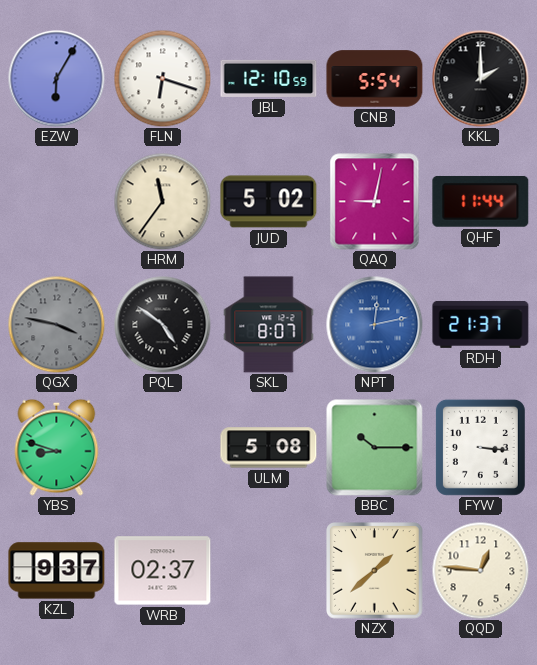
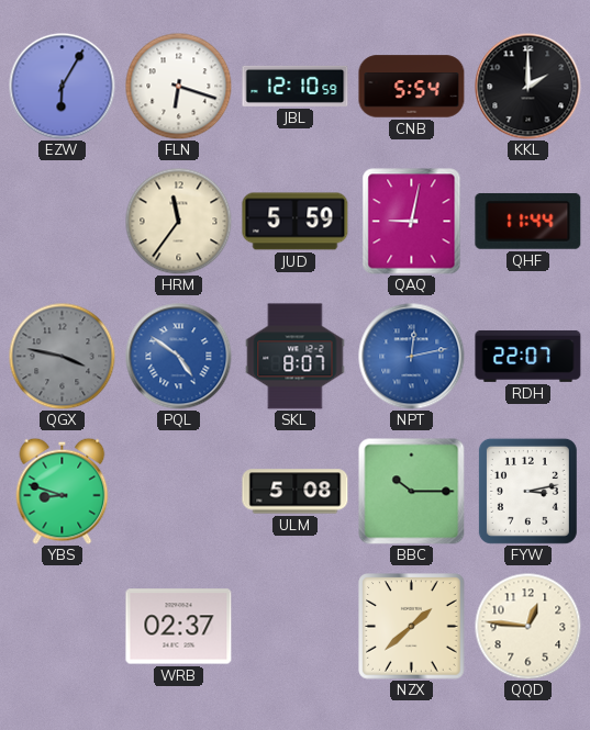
JUD: 5:02 -> 5:59 (296, 222)
PQL dial: black -> blue (179, 357)
RDH: 21:37 -> 22:07 (528, 356)
FYW: 3:16 -> 3:13 (527, 491)
KZL: 9:37 -> none (57, 571)
